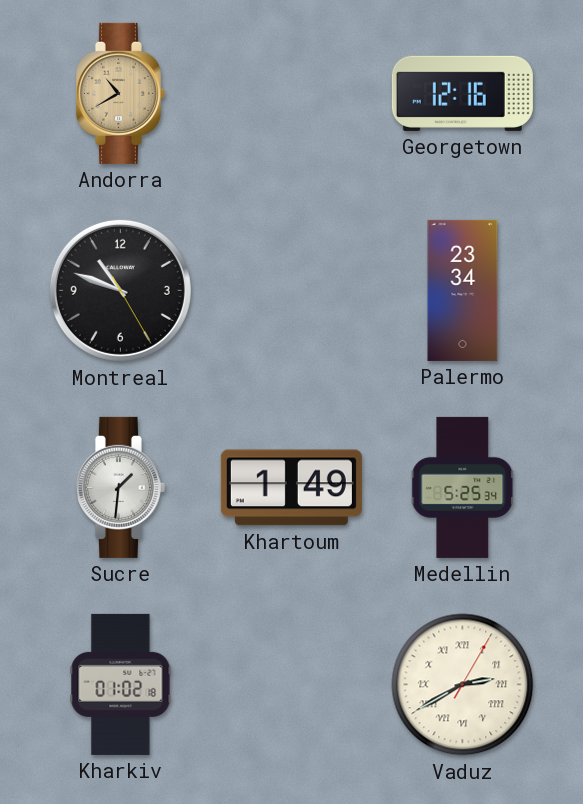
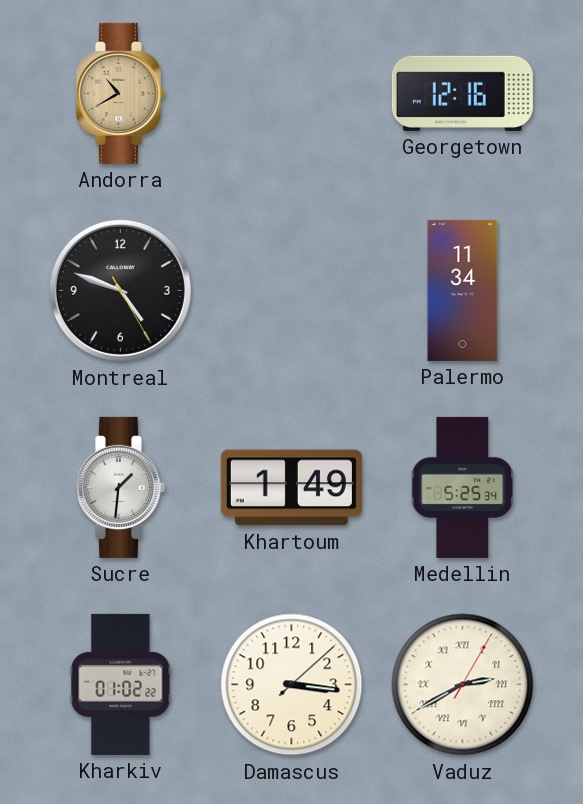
Montreal: 10:48 -> 4:48 (120, 290)
Palermo: 23:34 -> 11:34 (463, 290)
Kharkiv: 01:02:18 -> 01:02:22 (121, 684)
Damascus: none -> 3:16 (292, 685)
